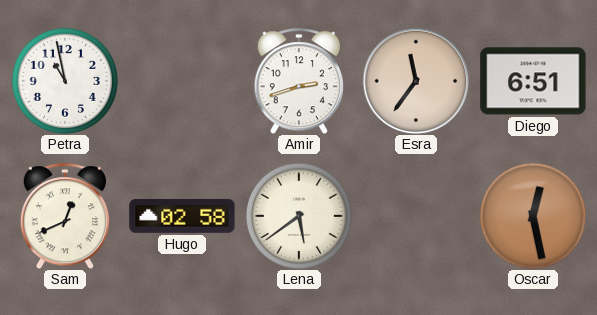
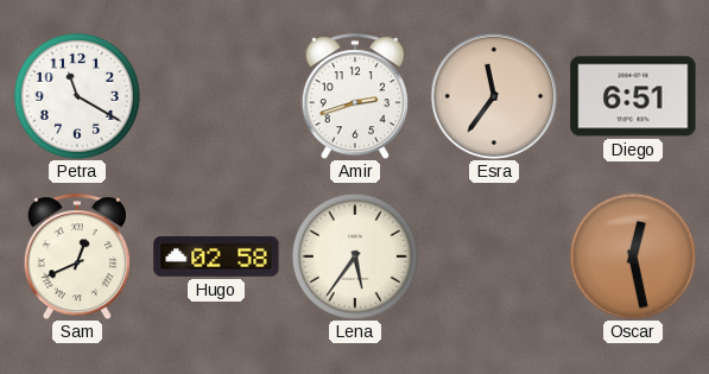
Petra: 10:58 -> 11:20 (77, 96)
Lena: 5:39 -> 5:36 (355, 256)
